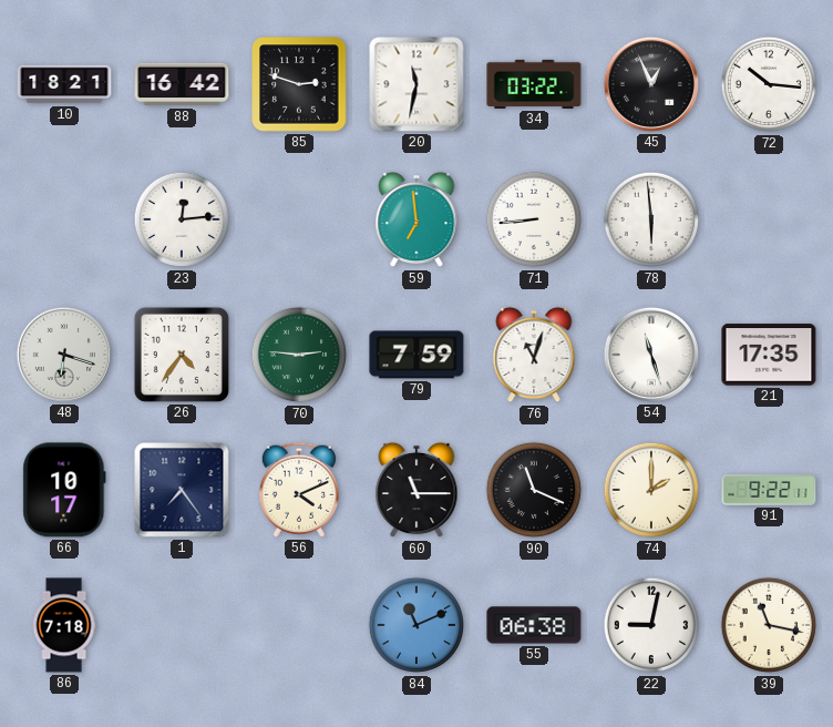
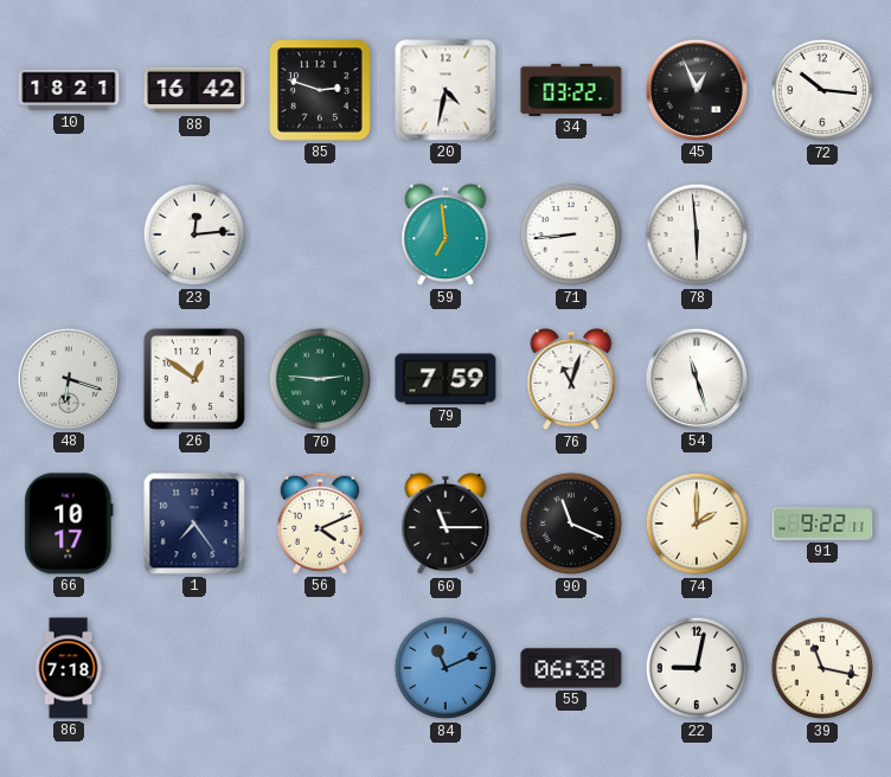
20: 11:32 -> 4:32 (445, 90)
26: 4:36 -> 12:51 (194, 379)
21: 17:35 -> none (769, 355)
